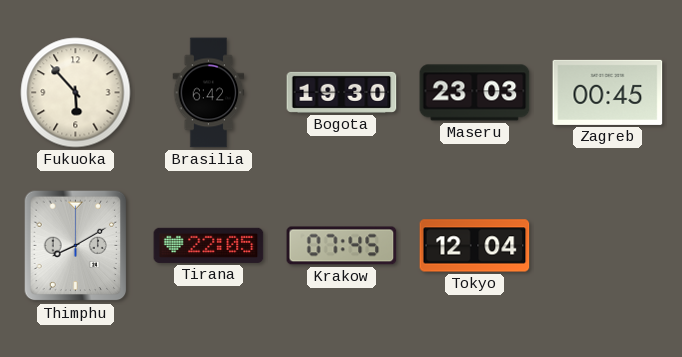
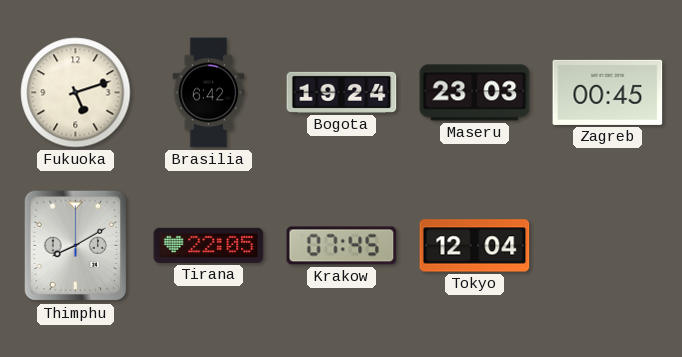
Fukuoka: 5:53 -> 5:12 (76, 93)
Bogota: 19:30 -> 19:24 (342, 92)
